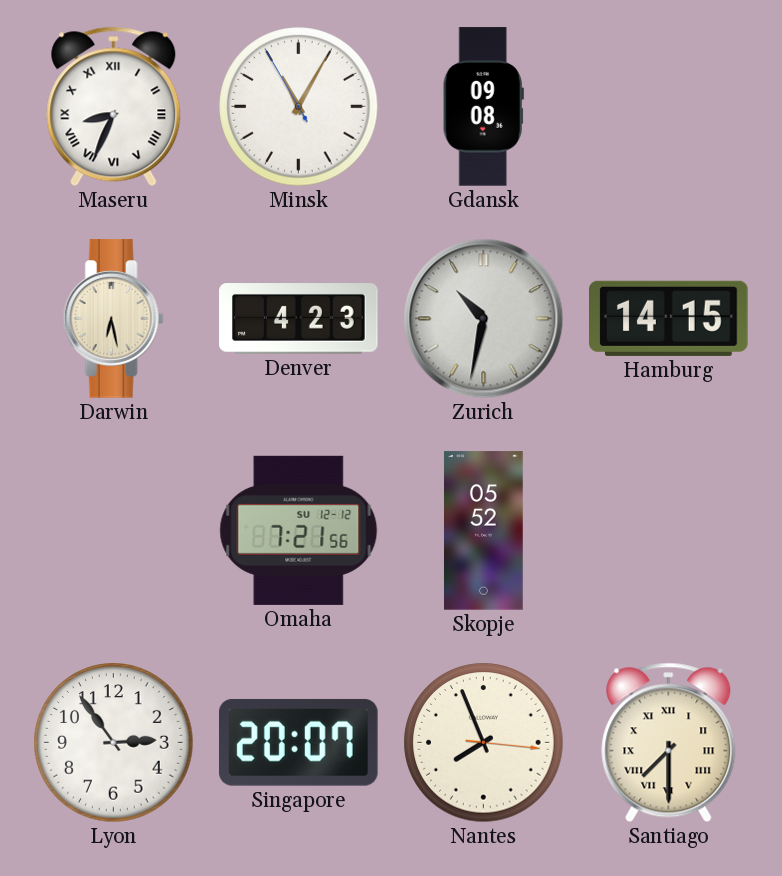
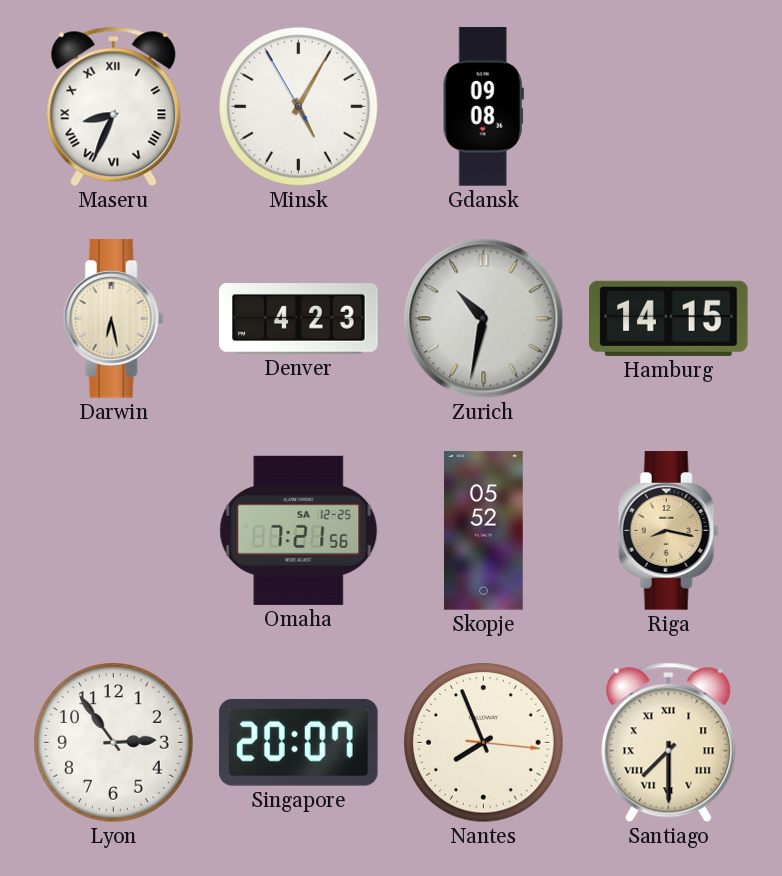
Minsk: 11:04 -> 5:04 (299, 107)
Omaha date: SU 12-12 -> SA 12-25 (299, 530)
Riga: none -> 8:17 (668, 531)
